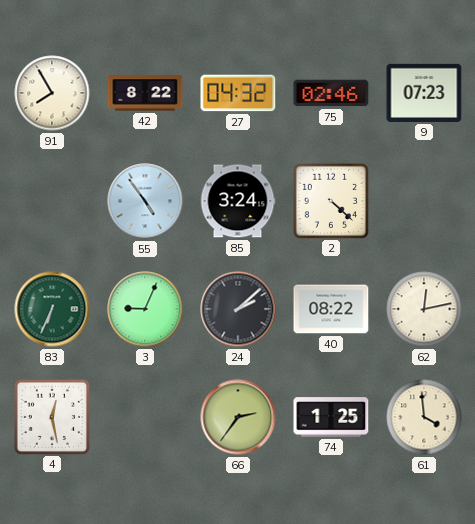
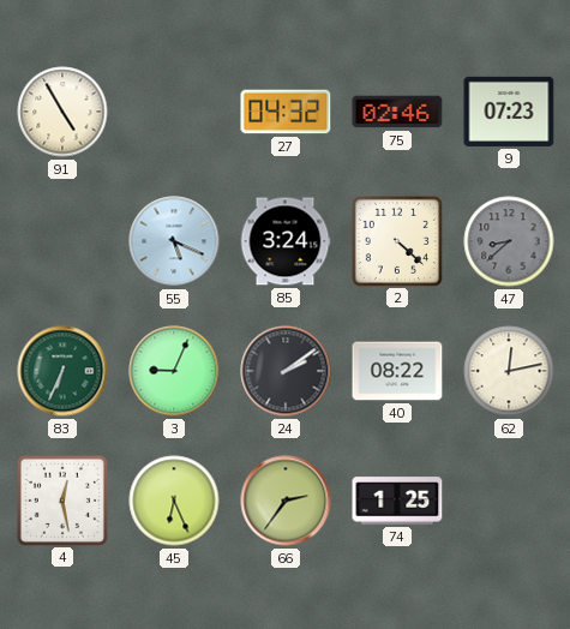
91: 7:55 -> 4:55 (62, 112)
42: 8:22 -> none (145, 93)
55: 4:54 -> 5:19 (174, 241)
47: none -> 8:38 (509, 241)
24: 2:08 -> 2:09 (286, 371)
45: none -> 6:26 (174, 501)
61: 3:59 -> none (424, 417)
